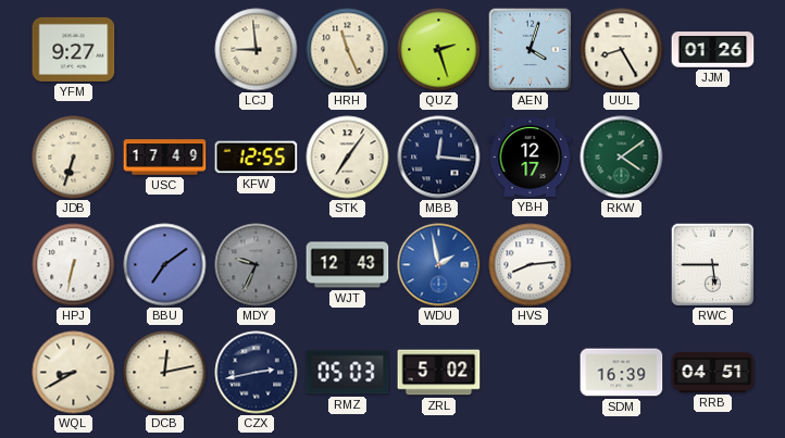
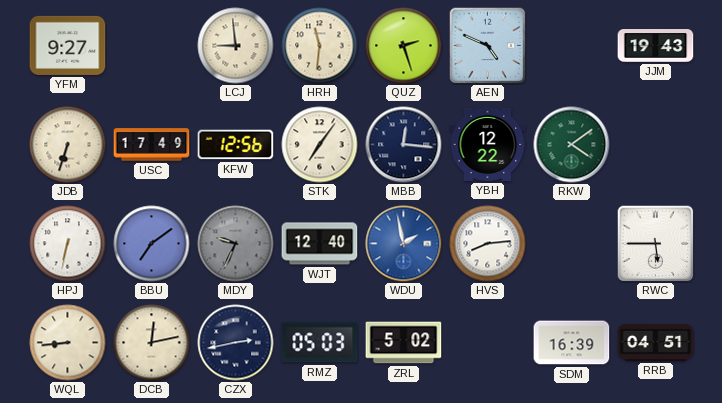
HRH: 11:26 -> 11:31 (320, 46)
AEN: 4:03 -> 4:49 (487, 45)
UUL: 8:25 -> none (622, 50)
JJM: 01:26 -> 19:43 (656, 46)
KFW: 12:55 -> 12:56 (236, 145)
YBH: 12:17 -> 12:22 (488, 144)
WJT: 12:43 -> 12:40 (320, 244)
WQL: 8:40 -> 8:44 (68, 343)
